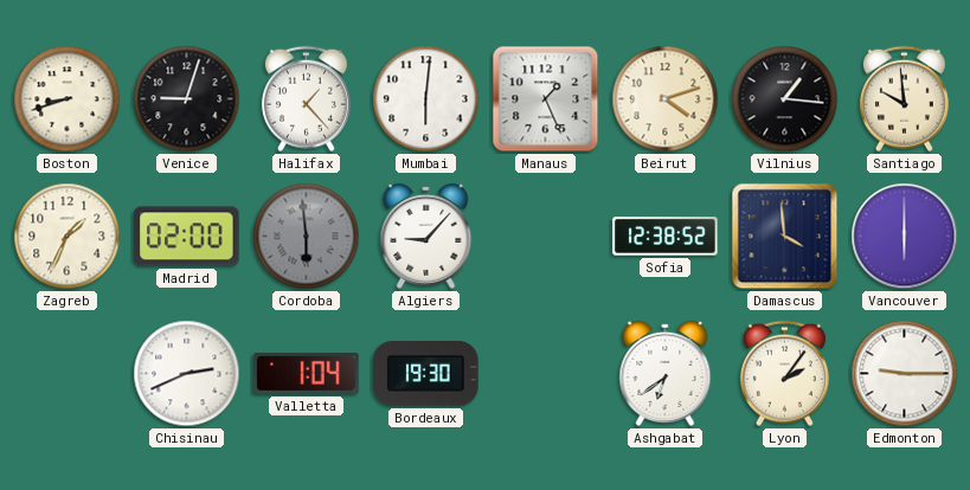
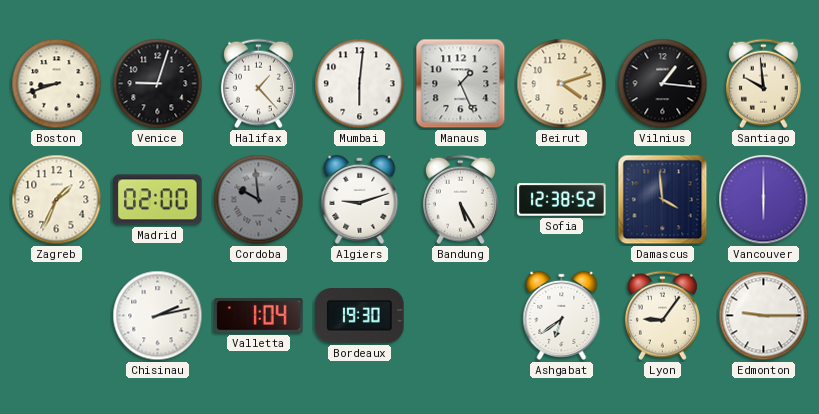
Cordoba: 5:59 -> 9:59 (259, 200)
Algiers: 9:07 -> 9:12 (360, 199)
Bandung: none -> 5:25 (460, 200)
Chisinau: 2:41 -> 2:13 (158, 316)
Lyon: 2:06 -> 9:06 (662, 316)
